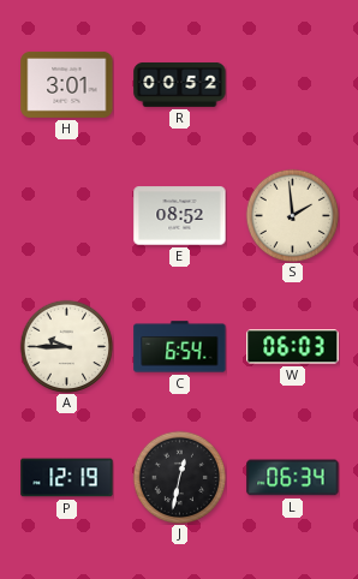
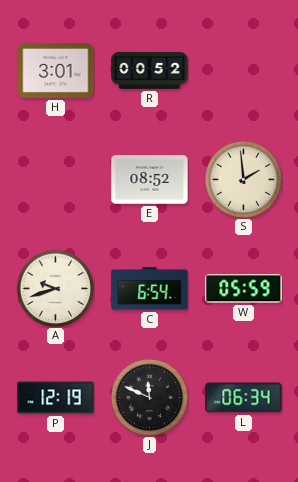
A: 9:45 -> 9:42 (55, 288)
W: 06:03 -> 05:59 (244, 289)
J: 12:32 -> 11:49 (149, 397)
